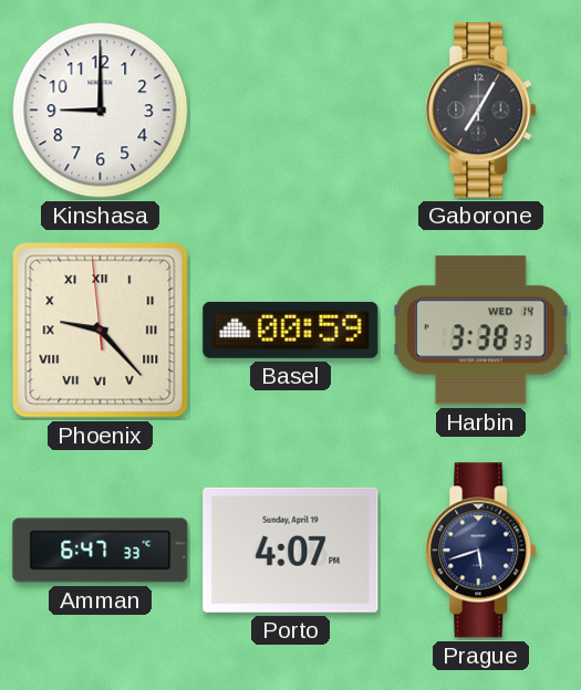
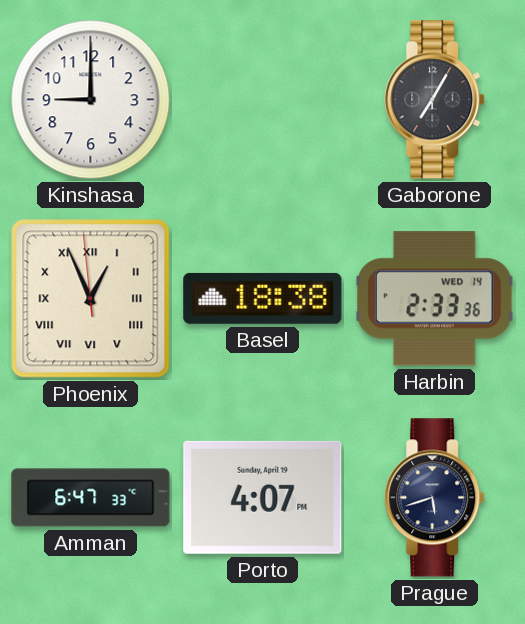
Phoenix: 9:22 -> 12:55 (91, 299)
Basel: 00:59 -> 18:38 (263, 298)
Harbin: 3:38 -> 2:33 (435, 299)
